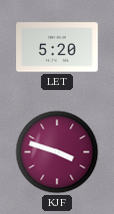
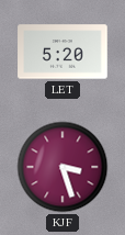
KJF: 3:48 -> 3:27 (63, 167)
